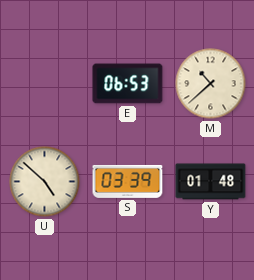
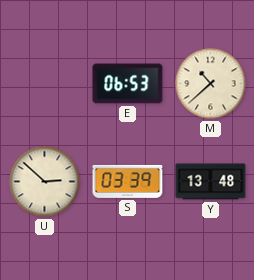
U: 4:52 -> 2:52 (45, 182)
Y: 01:48 -> 13:48 (211, 182)
